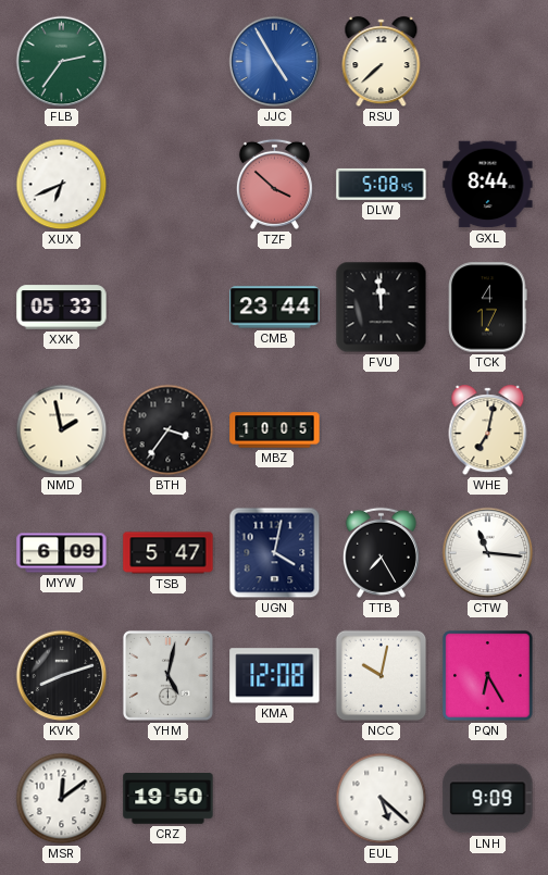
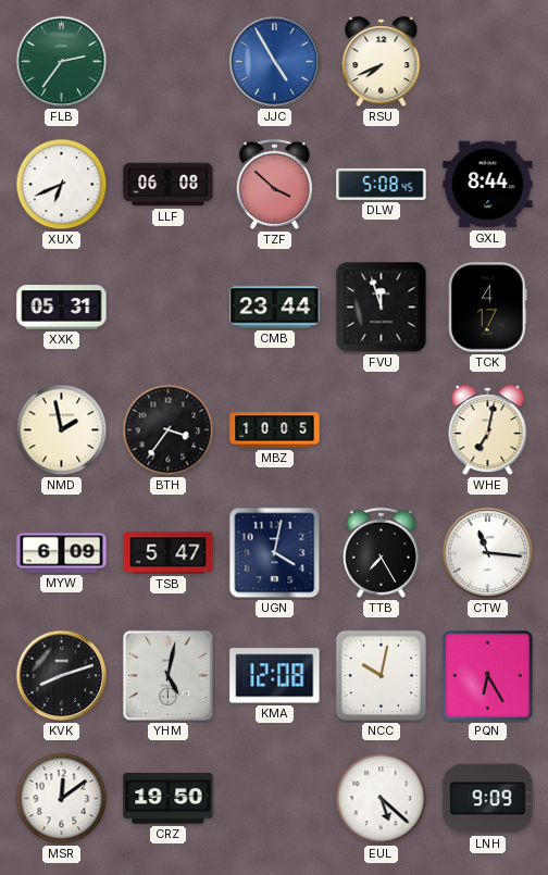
RSU: 7:38 -> 7:41 (382, 62)
LLF: none -> 06:08 (169, 185)
XXK: 05:33 -> 05:31 (62, 308)
FVU: 11:59 -> 11:57 (382, 308)
